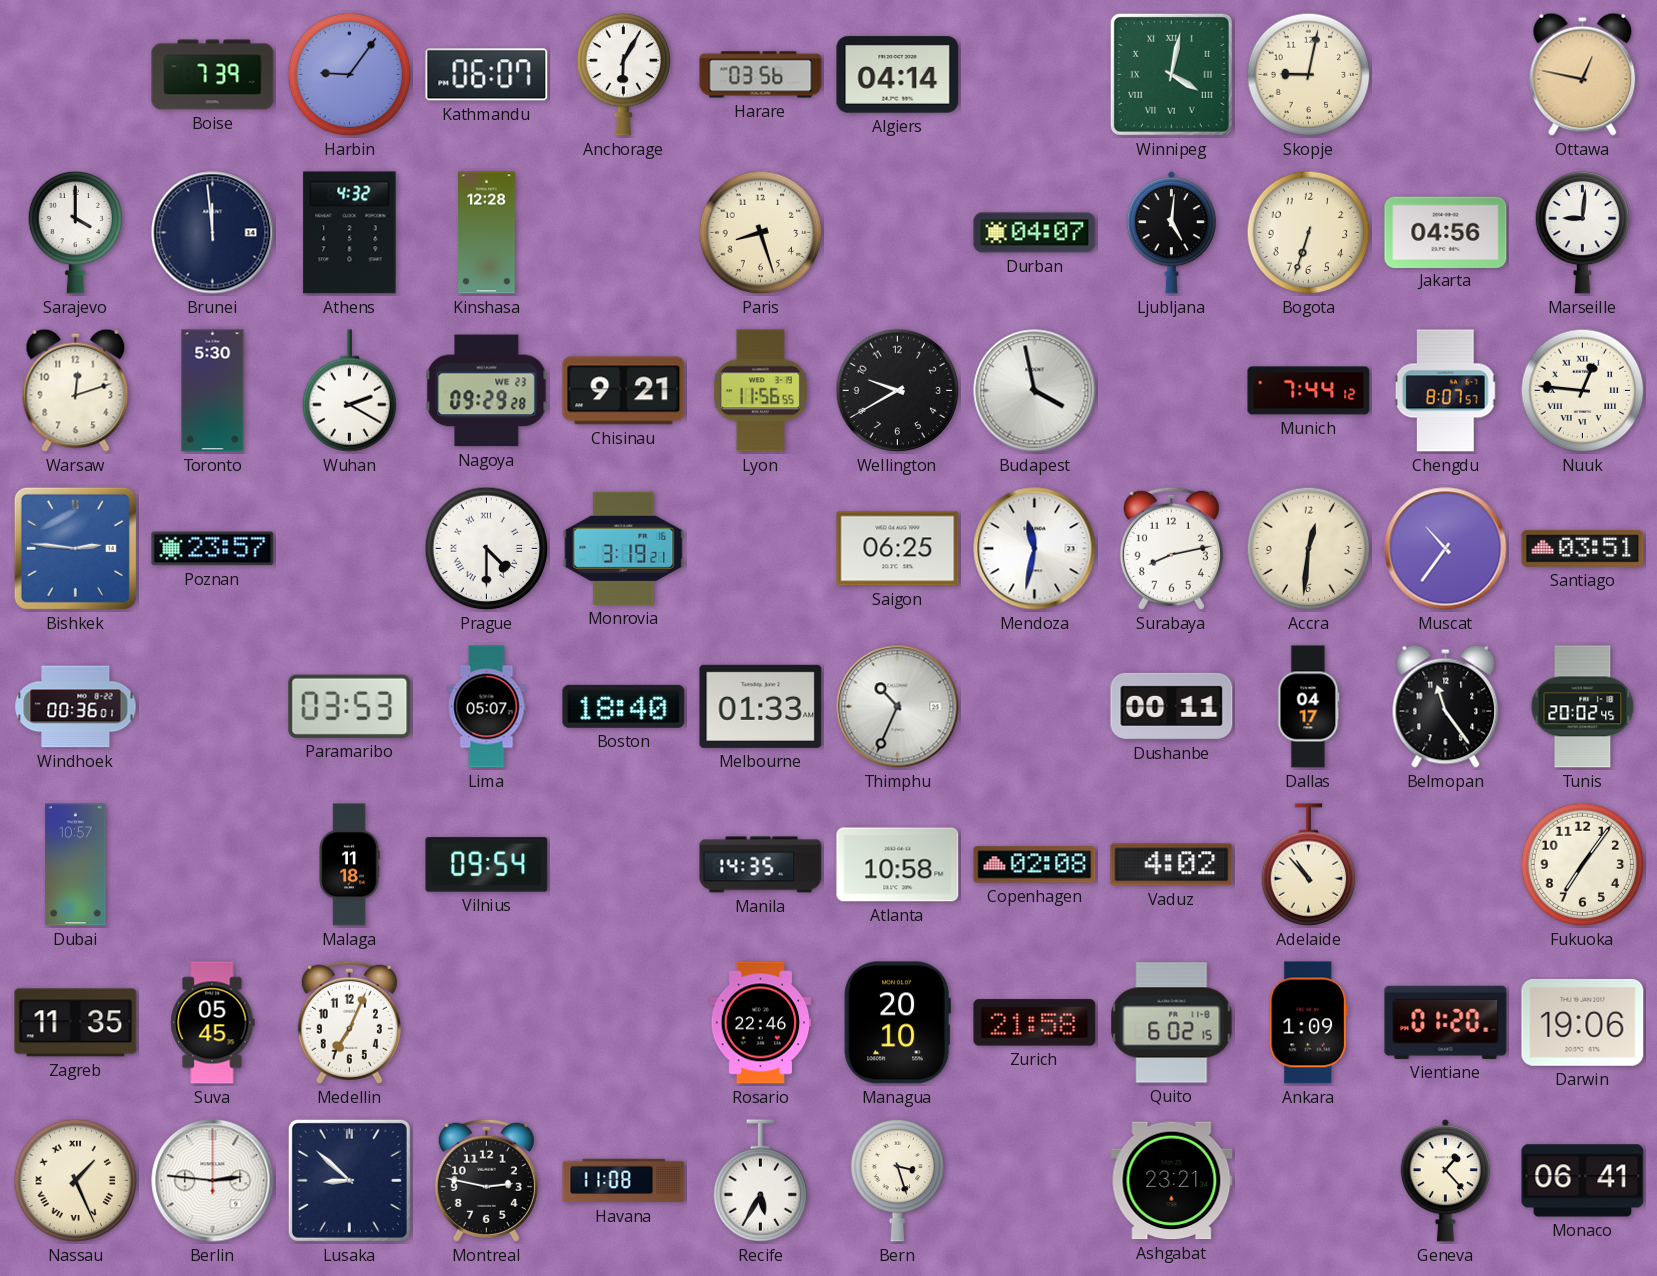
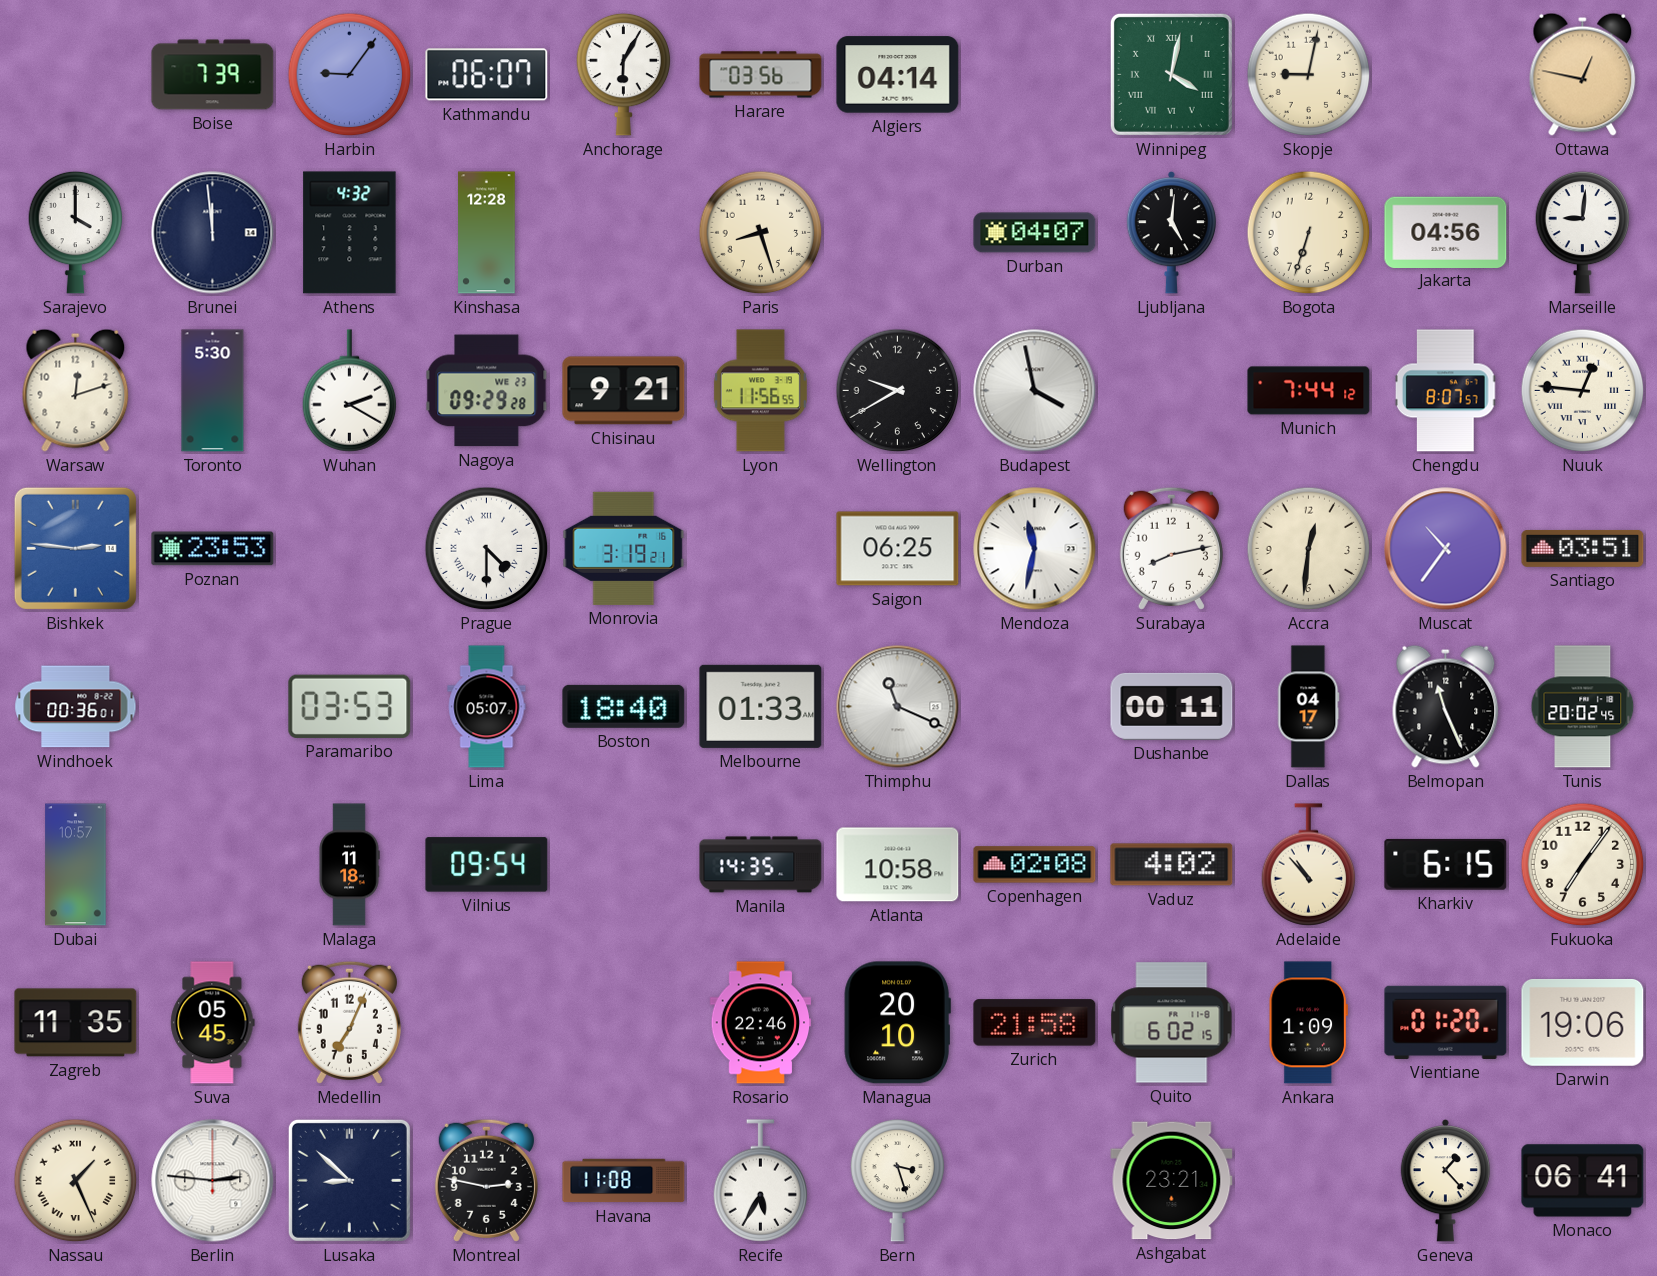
Poznan: 23:57 -> 23:53 (213, 549)
Thimphu: 10:34 -> 11:19 (898, 707)
Belmopan: 11:24 -> 11:26 (1446, 706)
Kharkiv: none -> 6:15 (1446, 864)
